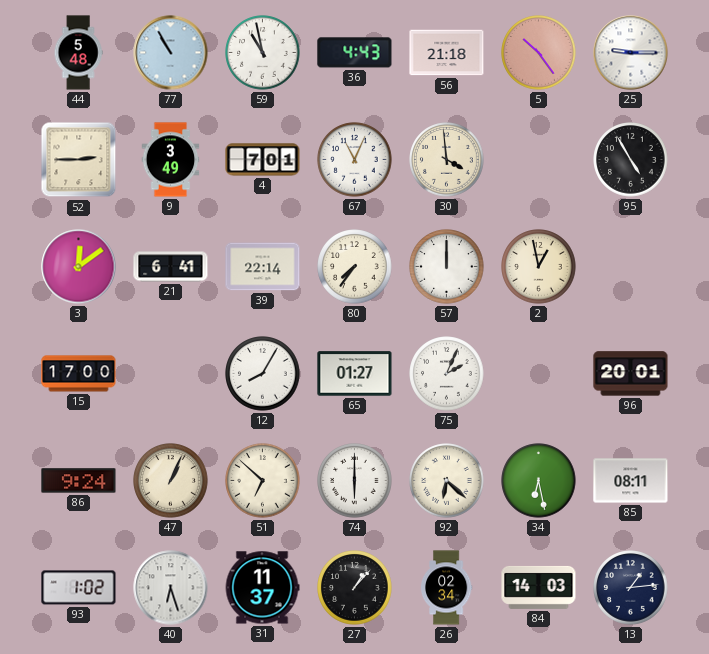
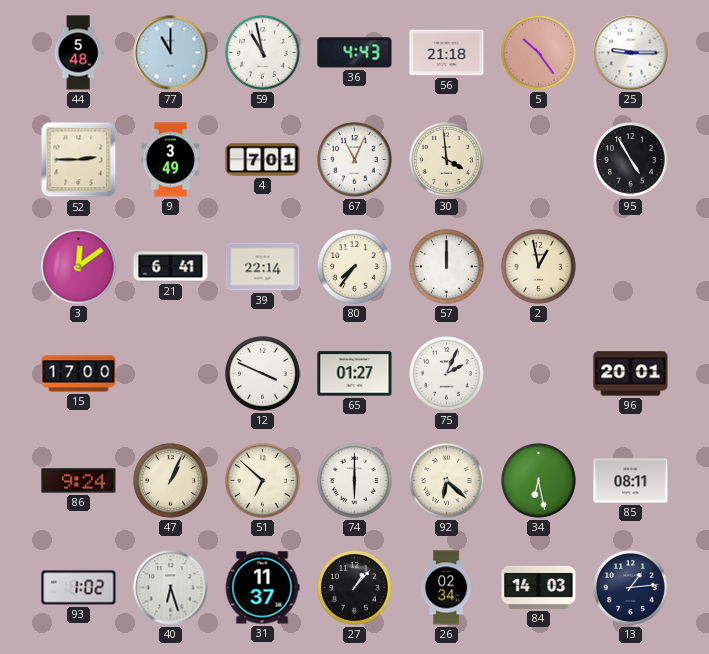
77: 10:55 -> 11:00 (171, 53)
12: 8:05 -> 3:49 (263, 374)
